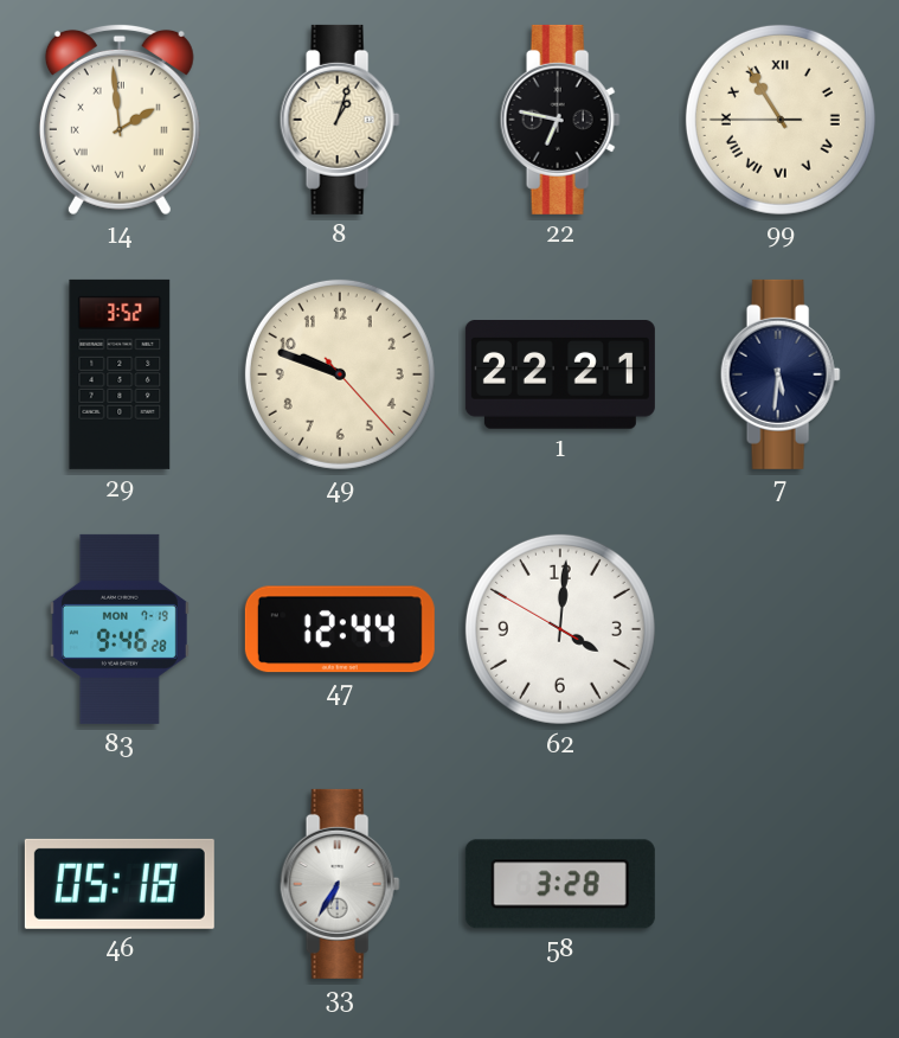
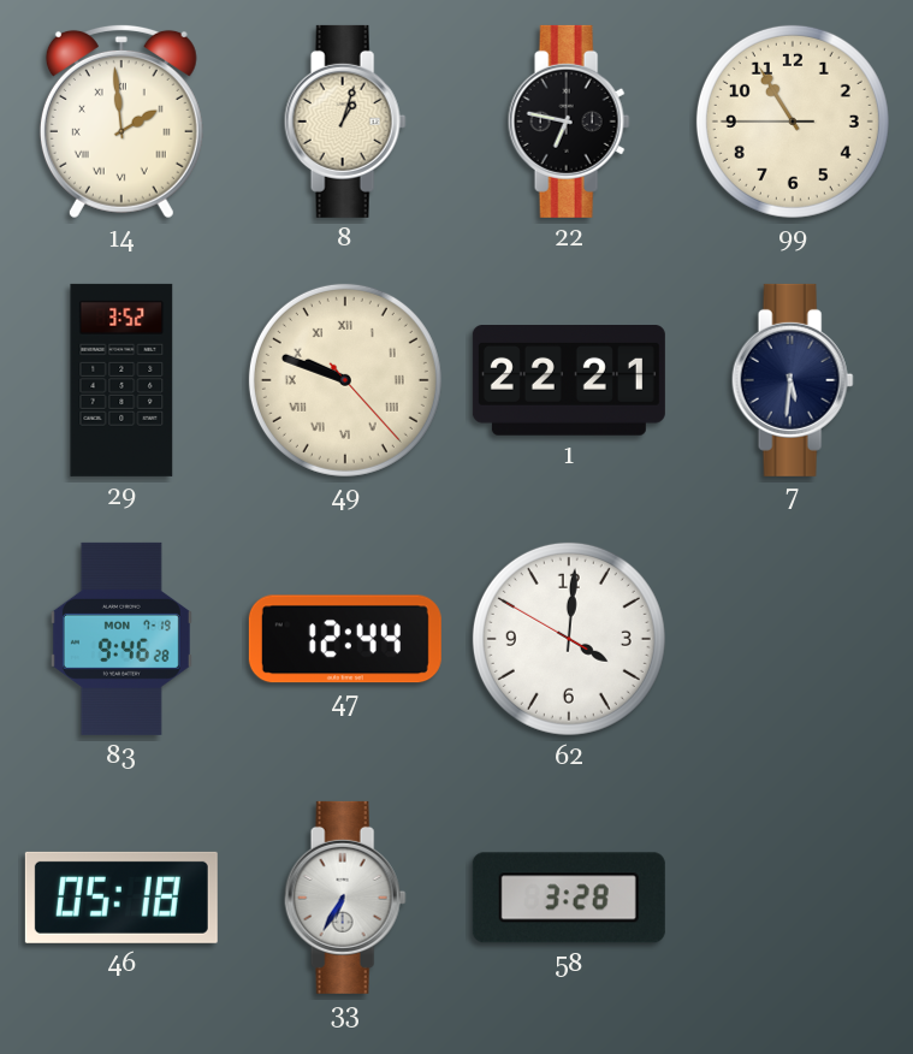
99 numerals: Roman -> Arabic (793, 122)
49 numerals: Arabic -> Roman (345, 380)
